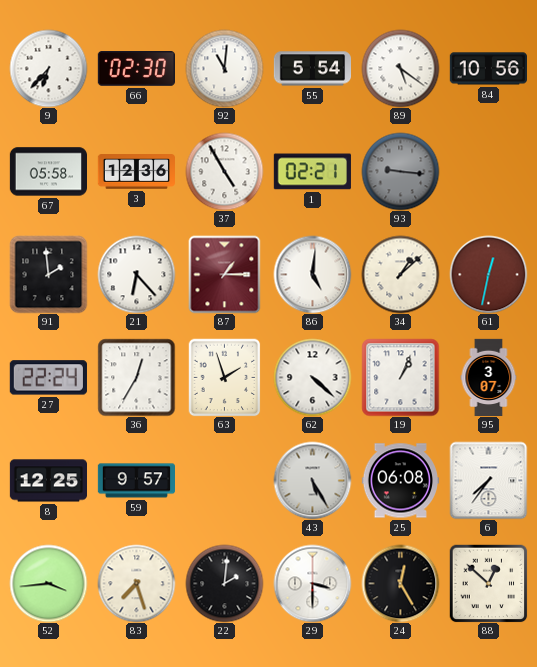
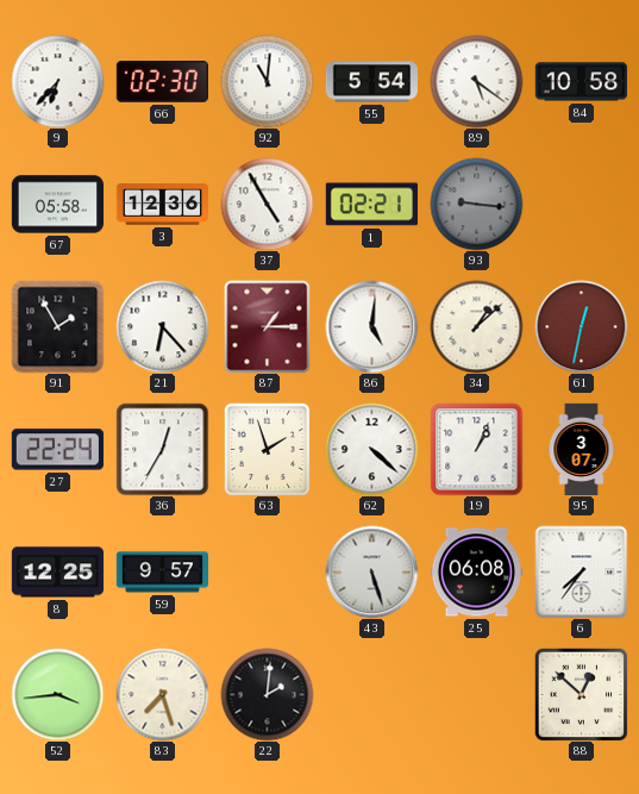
84: 10:56 -> 10:58 (581, 82)
91: 1:59 -> 1:55 (57, 326)
43: 5:25 -> 5:27 (371, 571)
29: 3:30 -> none (312, 583)
24: 12:25 -> none (400, 583)
